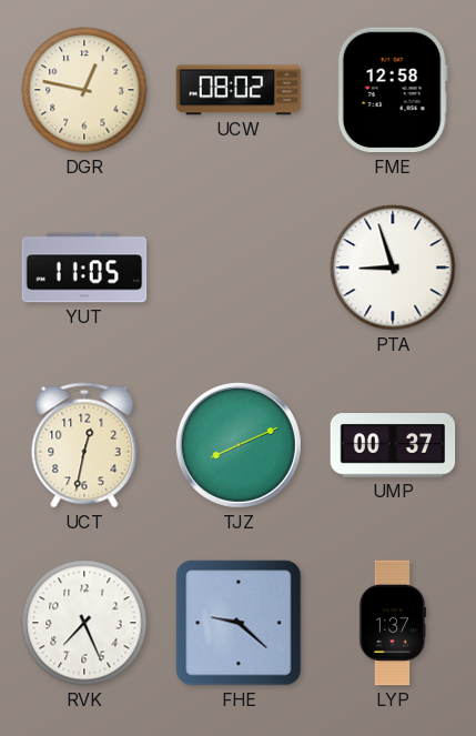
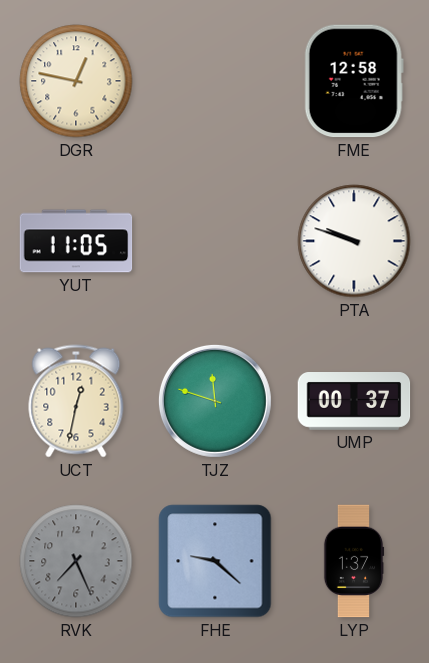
UCW: 08:02 -> none (239, 90)
PTA: 8:57 -> 9:48 (354, 241)
TJZ: 8:11 -> 11:48 (215, 401)
RVK dial: white -> grey (76, 561)
